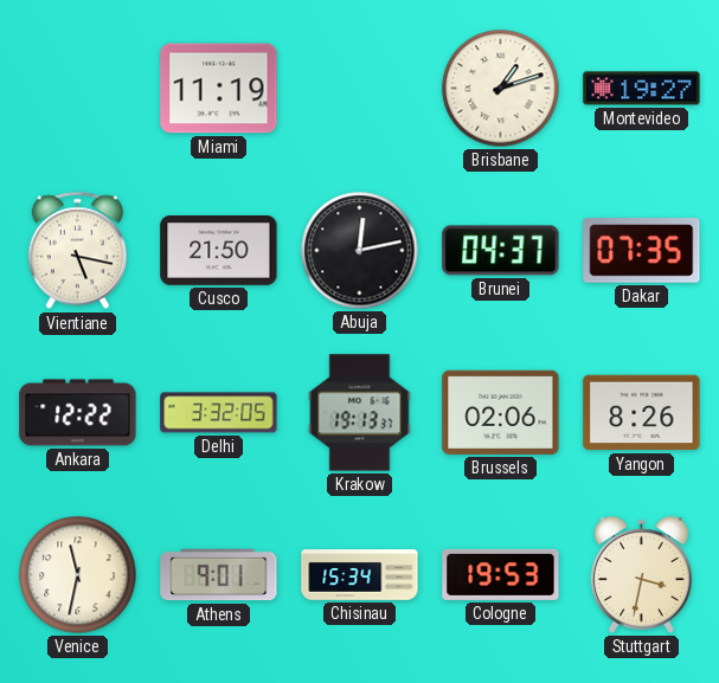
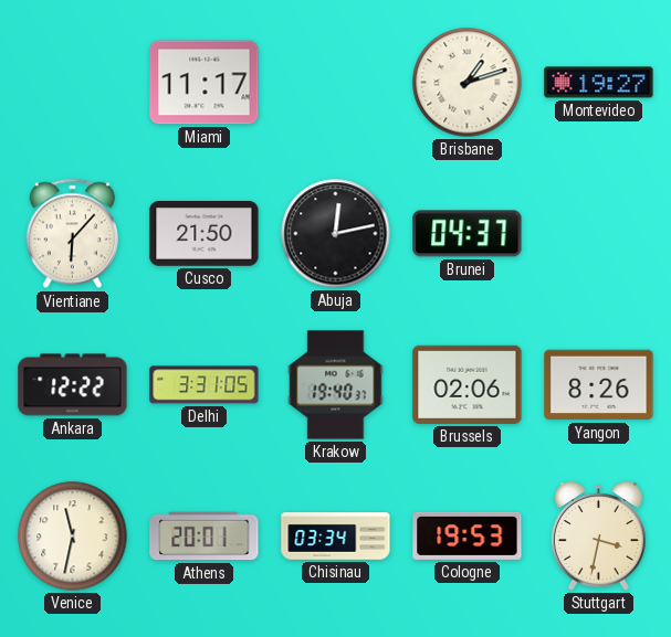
Miami: 11:19 -> 11:17 (205, 83)
Vientiane: 5:17 -> 6:07 (72, 234)
Dakar: 07:35 -> none (642, 251)
Delhi: 3:32 -> 3:31 (205, 385)
Krakow: 19:13 -> 19:40 (336, 385)
Athens: 9:01 -> 20:01 (205, 537)
Chisinau: 15:34 -> 03:34 (336, 537)
